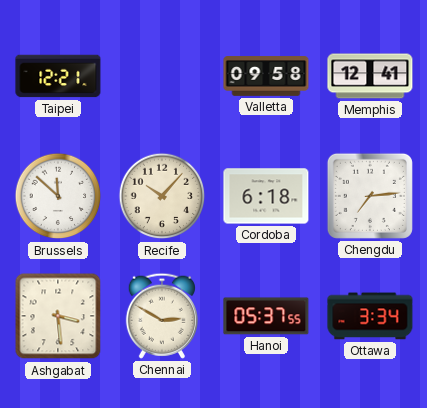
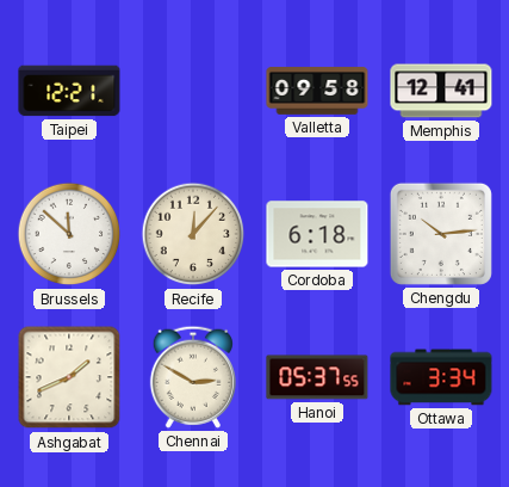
Recife: 10:07 -> 12:07 (193, 234)
Chengdu: 7:14 -> 10:14 (441, 234)
Ashgabat: 3:29 -> 1:41 (69, 377)
